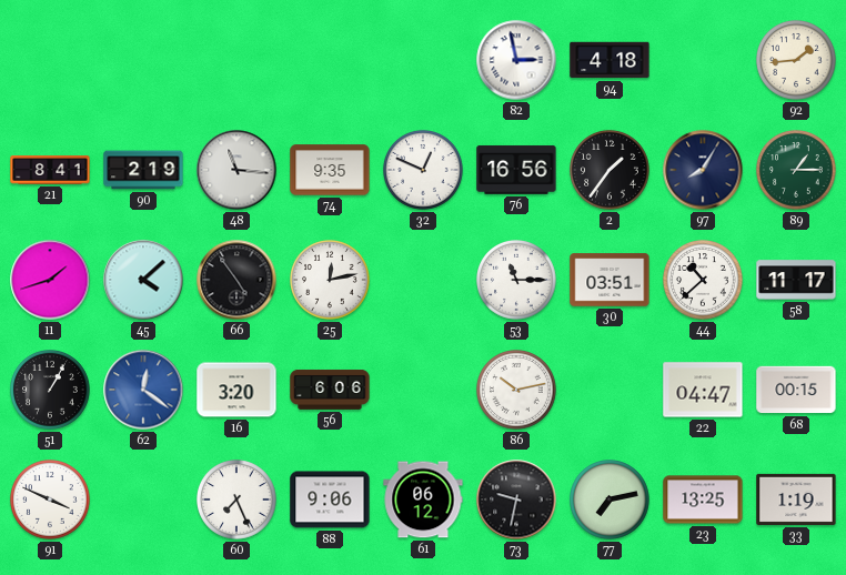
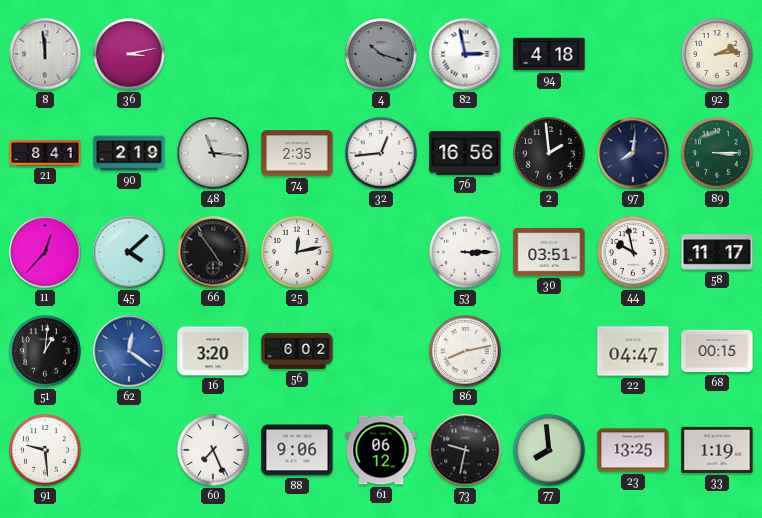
8: none -> 11:59 (45, 54)
36: none -> 3:13 (130, 55)
4: none -> 10:18 (382, 55)
92: 1:44 -> 2:14 (718, 55)
74: 9:35 -> 2:35 (297, 153)
32: 12:49 -> 12:44 (382, 154)
2: 1:36 -> 1:59 (550, 154)
97: 8:05 -> 8:01 (633, 153)
89: 1:15 -> 3:15 (718, 154)
11: 1:42 -> 12:37 (45, 252)
53: 11:15 -> 3:15 (466, 253)
44: 10:38 -> 9:58 (634, 253)
51: 1:05 -> 1:01 (46, 352)
56: 6:06 -> 6:02 (297, 351)
86: 10:13 -> 8:13 (466, 352)
91: 3:49 -> 9:29 (46, 451)
77: 7:13 -> 7:59 (550, 451)
